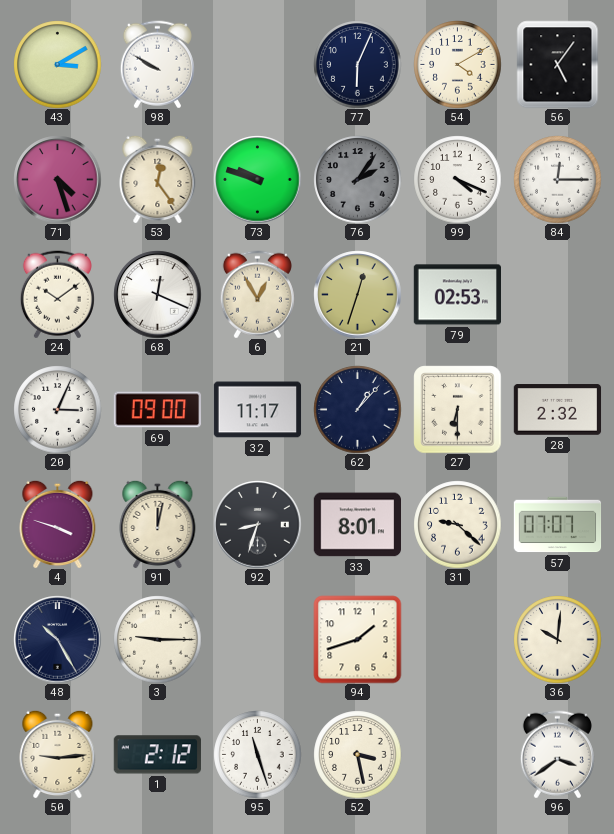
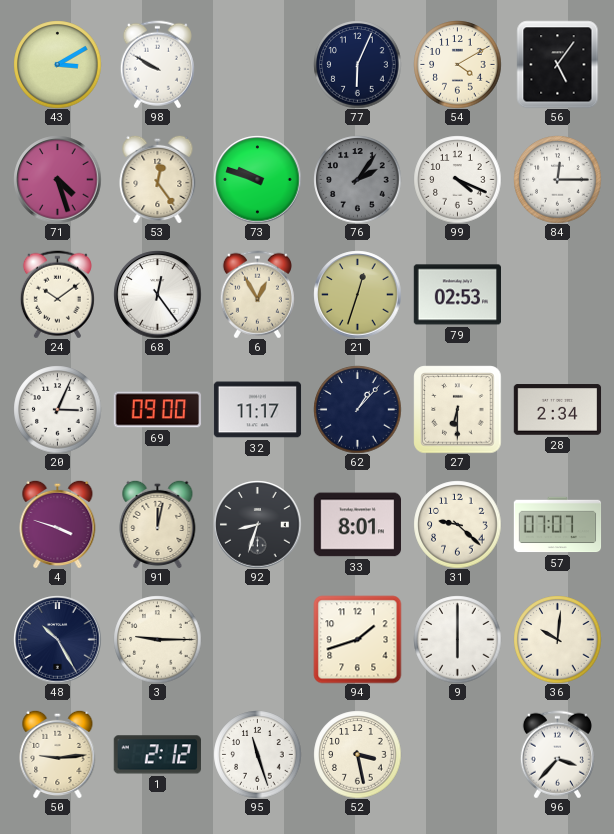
68: 12:19 -> 12:24 (157, 294)
28: 2:32 -> 2:34 (557, 410)
9: none -> 6:00 (457, 639)
96: 3:39 -> 3:37 (557, 754)
